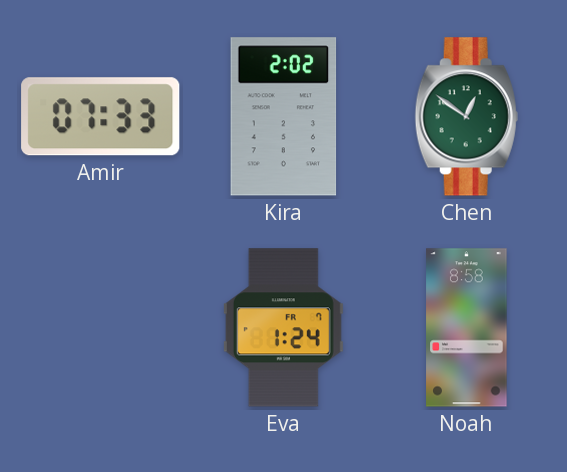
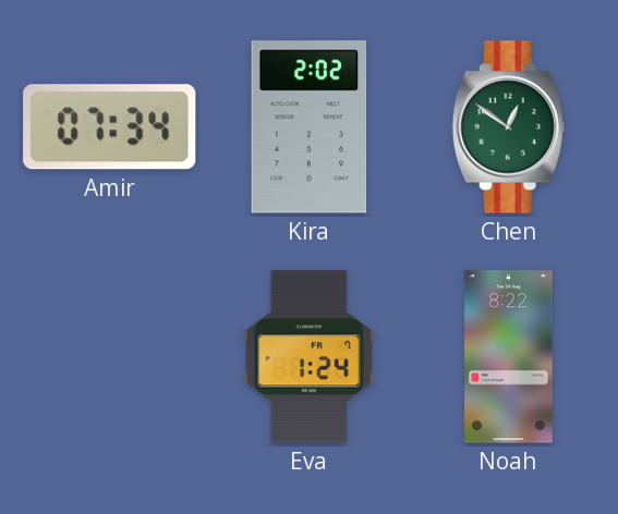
Amir: 07:33 -> 07:34 (110, 127)
Noah: 8:58 -> 8:22 (509, 357)
